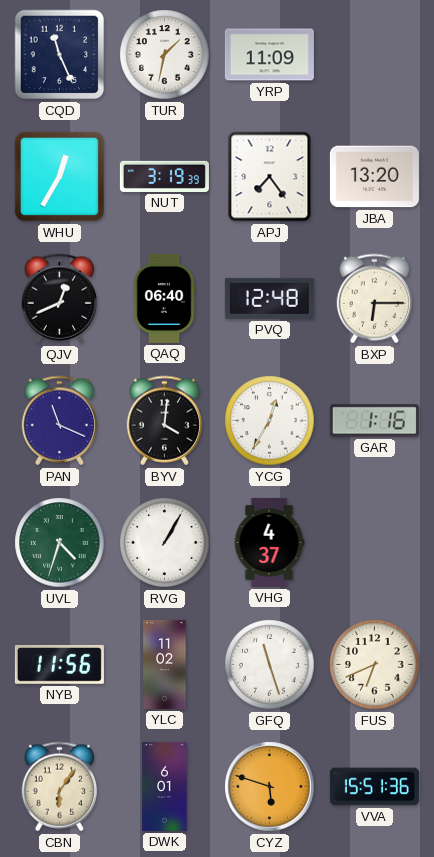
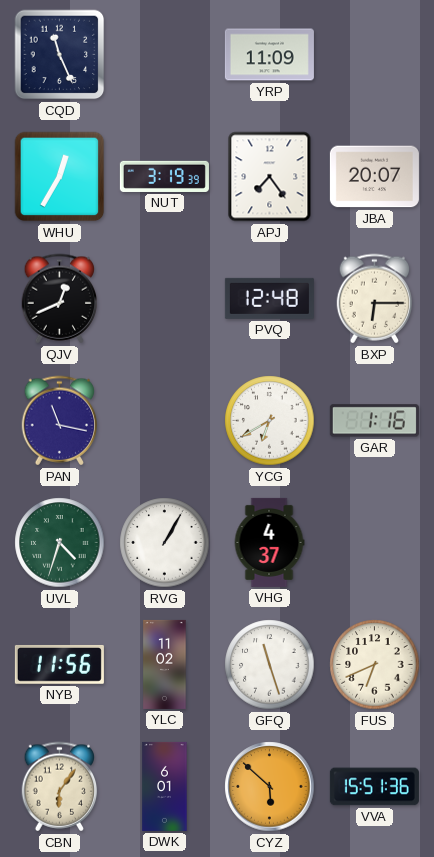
TUR: 1:32 -> none (165, 55)
JBA: 13:20 -> 20:07 (374, 177)
QAQ: 06:40 -> none (164, 298)
PAN: 11:19 -> 11:17 (60, 421)
BYV: 4:01 -> none (165, 421)
YCG: 12:35 -> 6:40 (270, 421)
CYZ: 5:48 -> 5:52 (270, 787)
